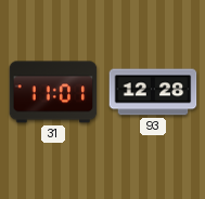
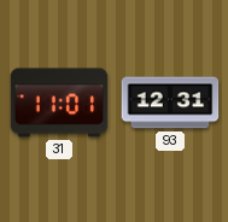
93: 12:28 -> 12:31 (170, 103)
